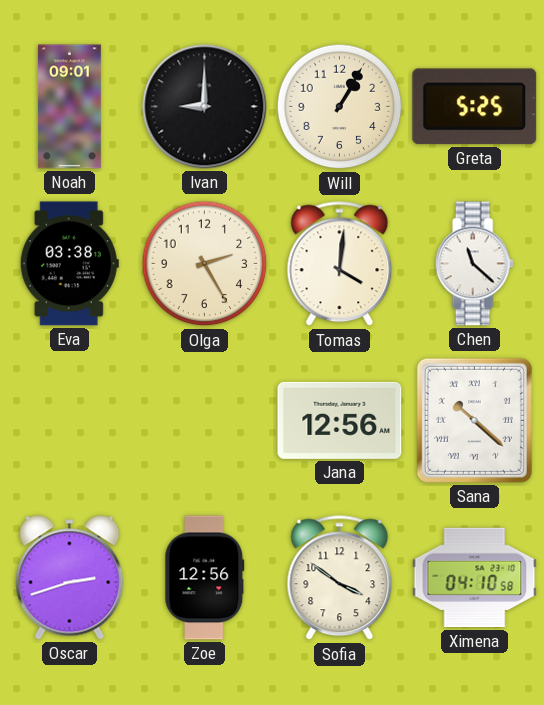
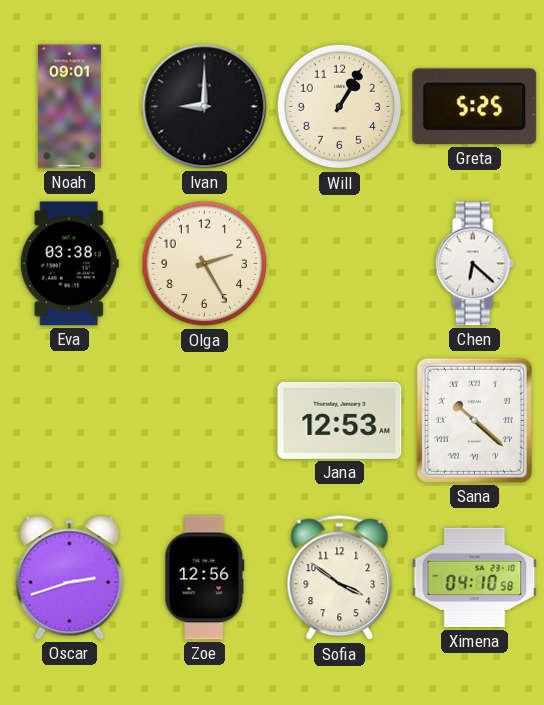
Tomas: 4:01 -> none (340, 264)
Chen: 11:22 -> 6:22 (474, 264)
Jana: 12:56 -> 12:53 (340, 420)
